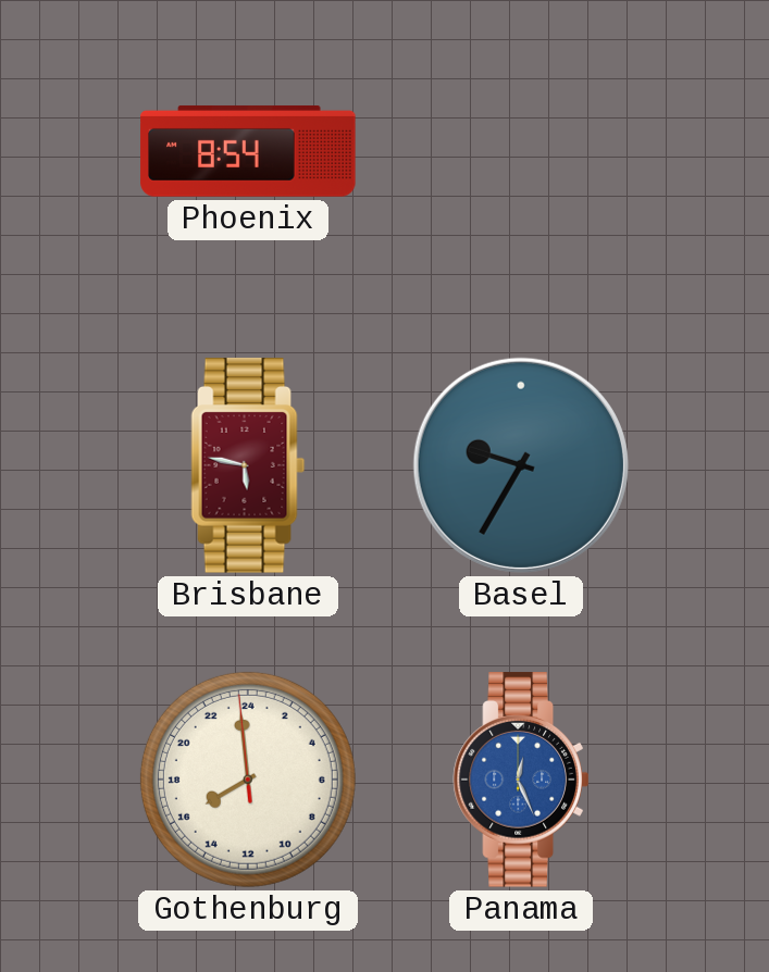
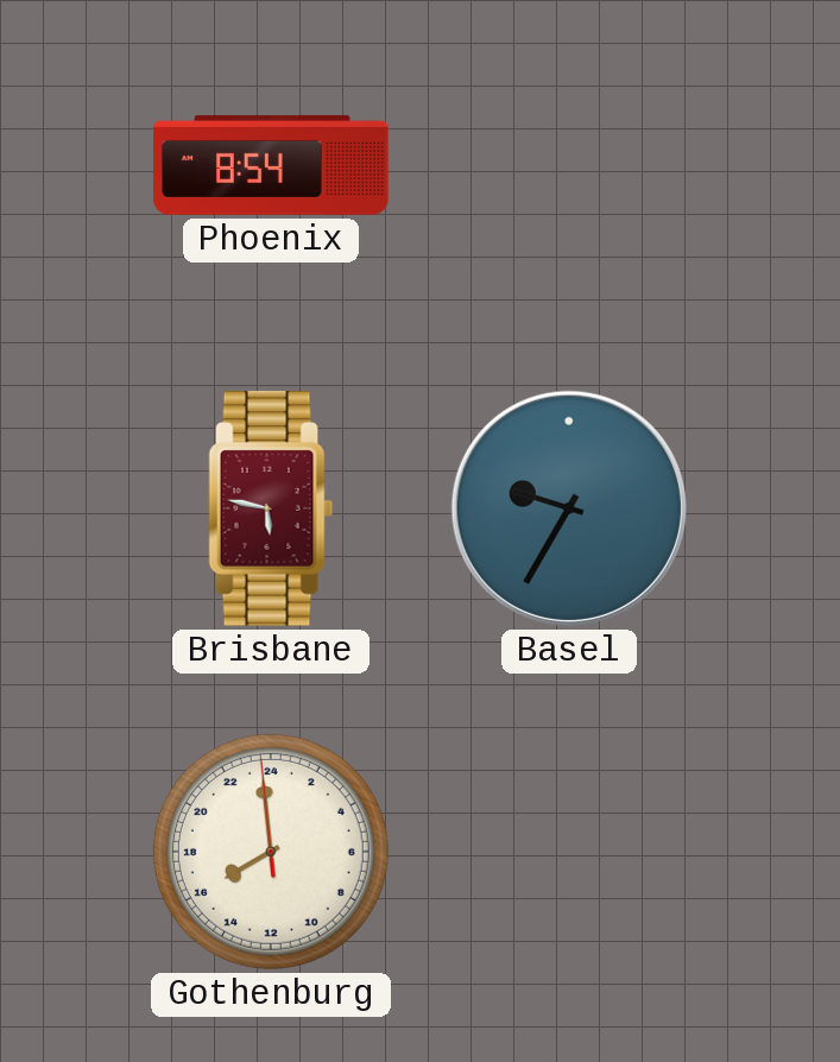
Panama: 12:26 -> none (521, 780)
